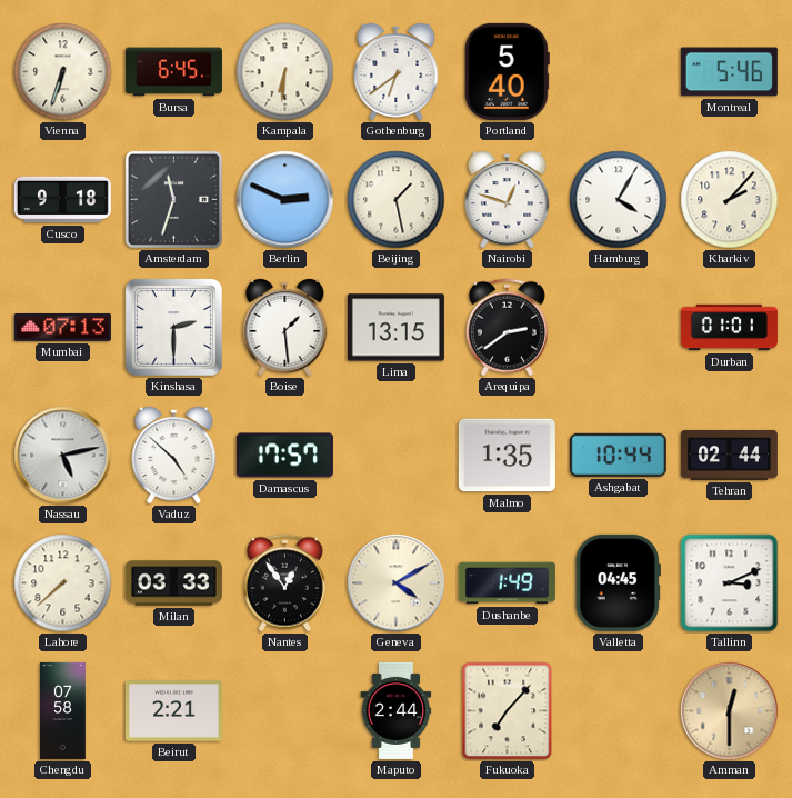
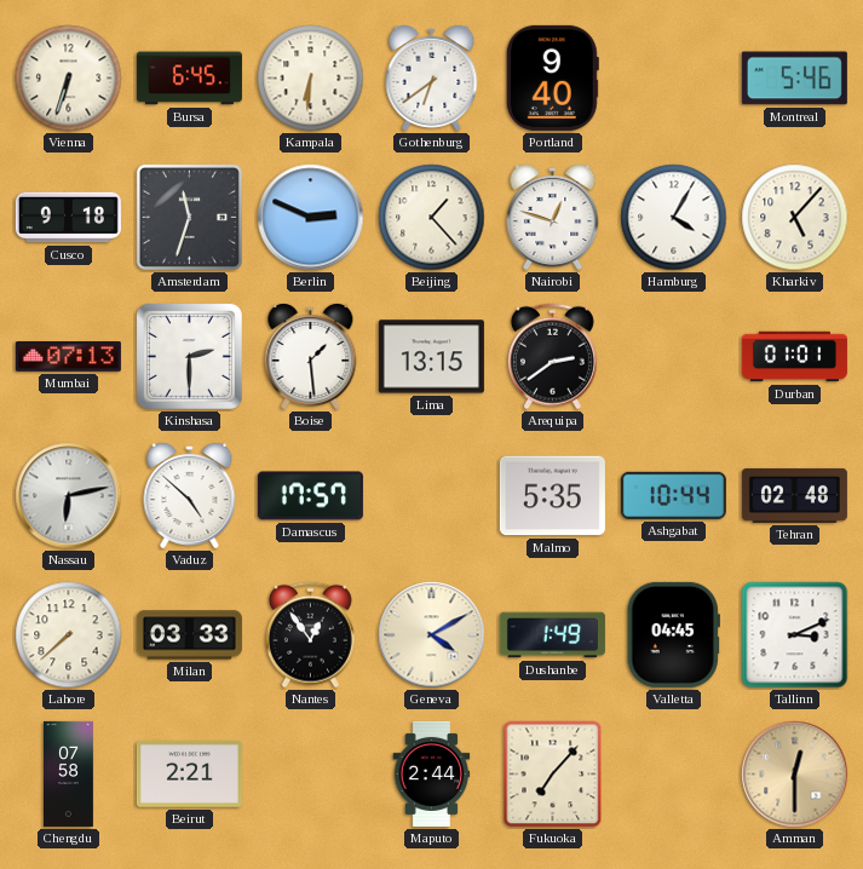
Portland: 5:40 -> 9:40 (552, 77)
Beijing: 1:28 -> 1:23 (432, 218)
Kharkiv: 2:07 -> 5:07 (795, 218)
Nassau: 5:13 -> 6:13 (69, 496)
Malmo: 1:35 -> 5:35 (552, 496)
Tehran: 02:44 -> 02:48 (794, 495)
